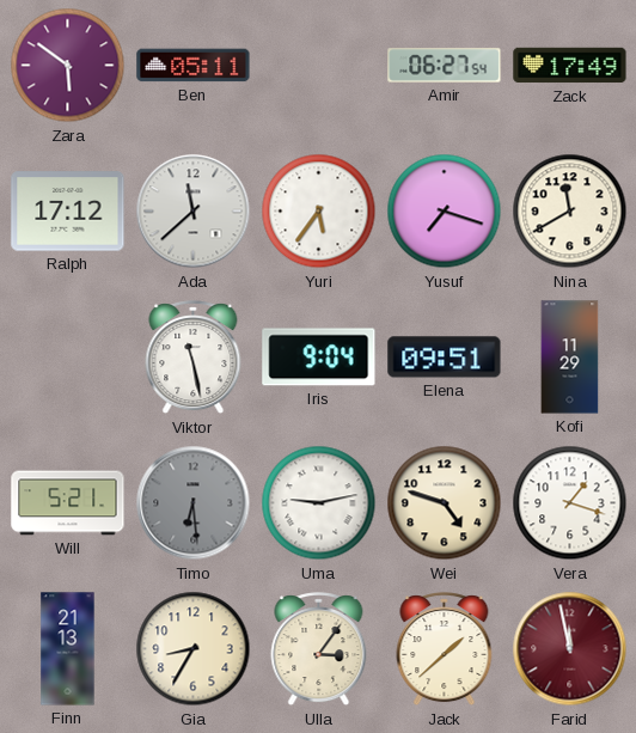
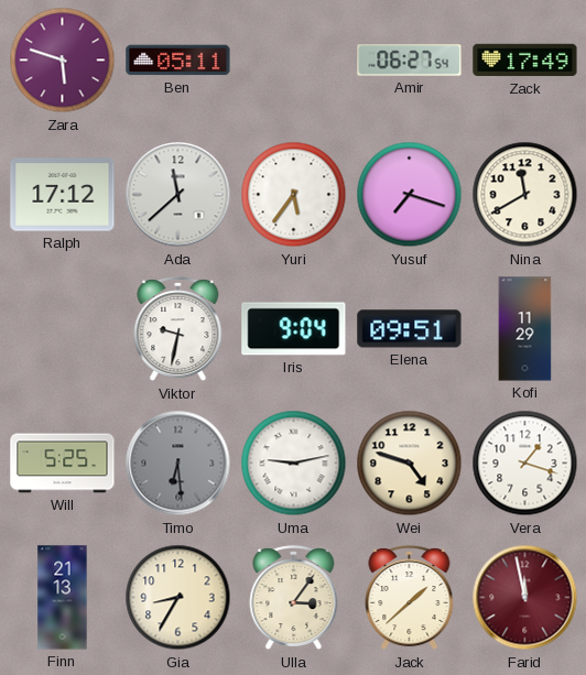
Zara: 5:51 -> 5:48 (63, 61)
Viktor: 11:28 -> 9:32 (178, 329)
Will: 5:21 -> 5:25 (63, 464)
